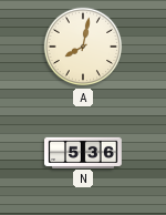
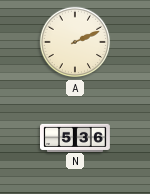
A: 8:02 -> 2:11 (75, 42)
